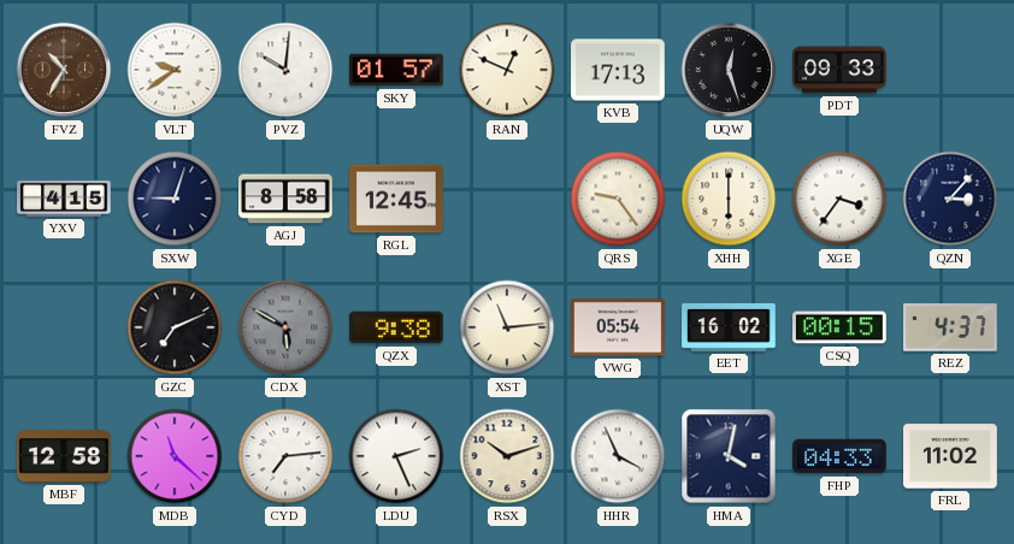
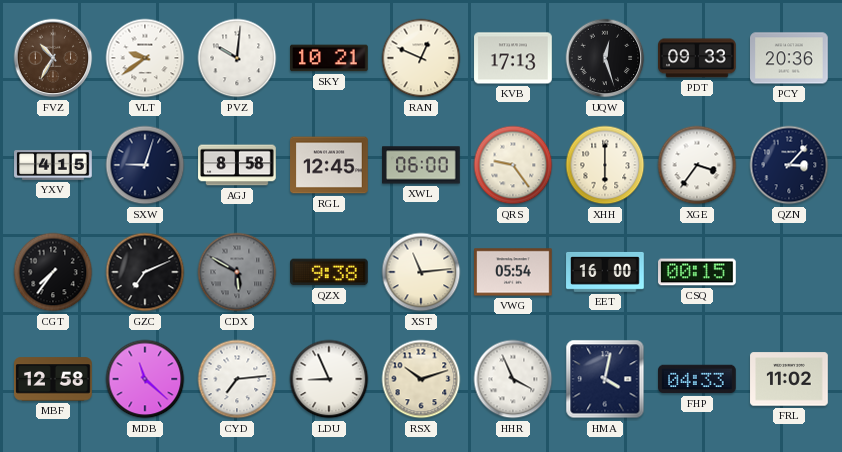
SKY: 01:57 -> 10:21 (330, 58)
PCY: none -> 20:36 (790, 58)
XWL: none -> 06:00 (421, 165)
CGT: none -> 7:36 (53, 272)
EET: 16:02 -> 16:00 (605, 272)
REZ: 4:37 -> none (951, 327)
LDU: 2:26 -> 8:56 (329, 379)
